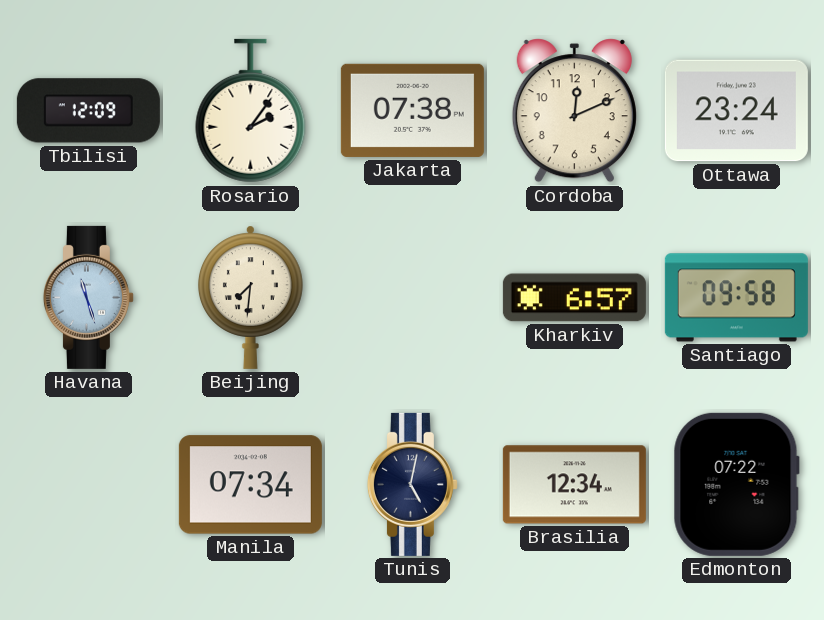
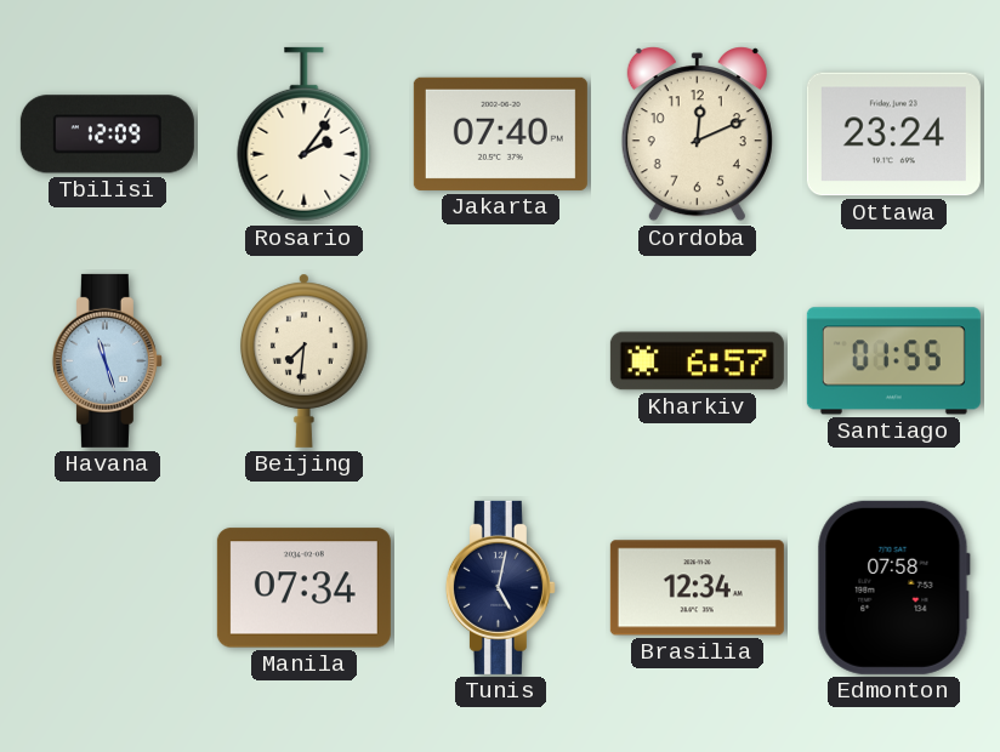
Jakarta: 07:38 -> 07:40 (500, 133)
Santiago: 09:58 -> 01:55 (893, 361)
Edmonton: 07:22 -> 07:58 (893, 587)
